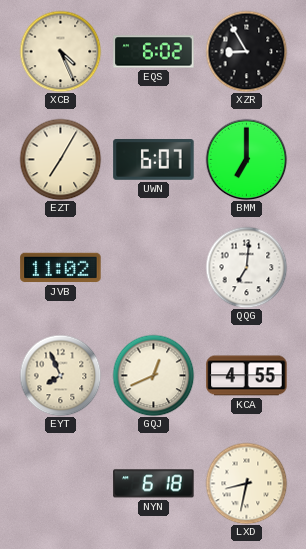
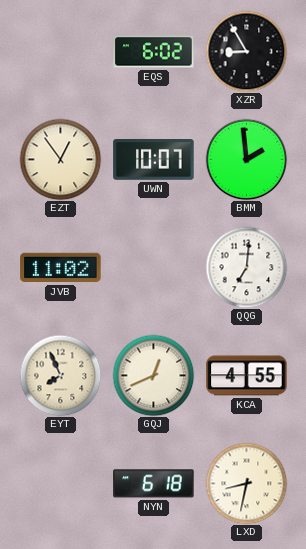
XCB: 4:26 -> none (60, 51)
EZT: 7:05 -> 12:54 (60, 159)
UWN: 6:07 -> 10:07 (154, 160)
BMM: 7:00 -> 1:59 (246, 159)
